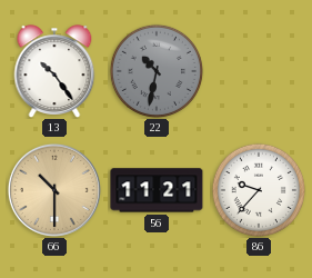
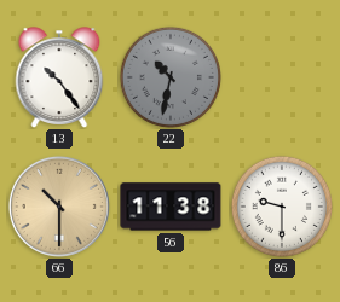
56: 11:21 -> 11:38 (171, 207)
86: 9:37 -> 9:30 (281, 205)
